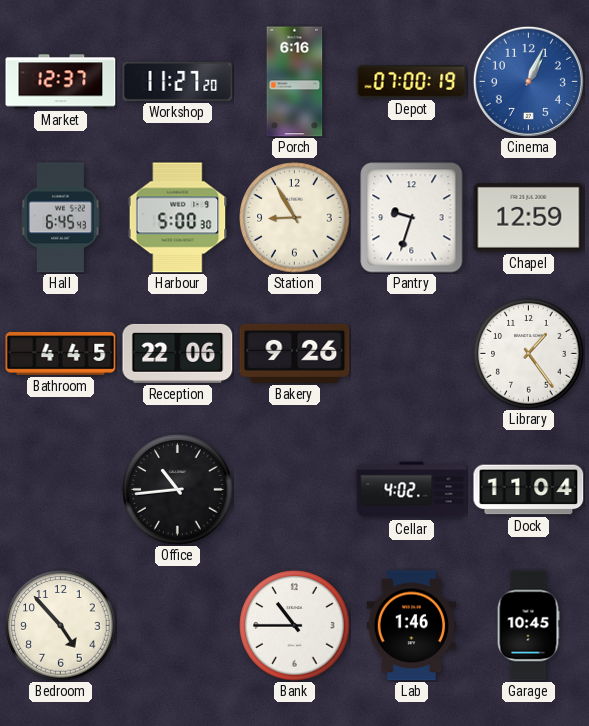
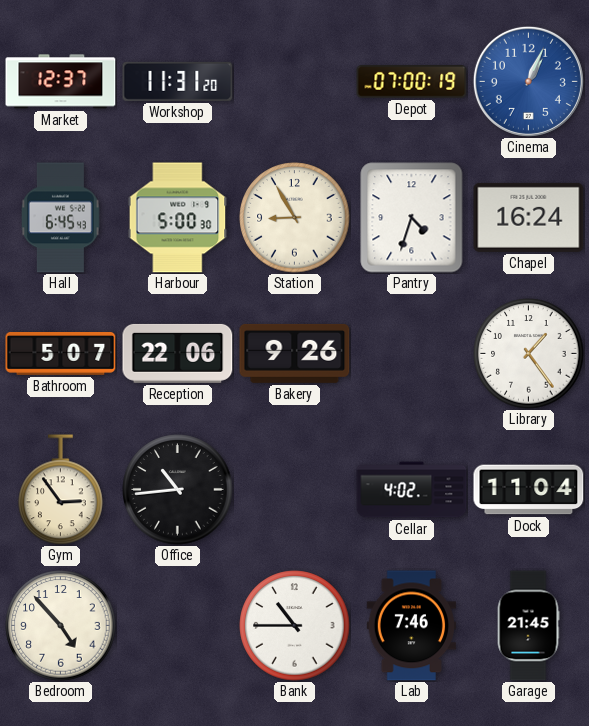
Workshop: 11:27 -> 11:31 (178, 81)
Porch: 6:16 -> none (295, 82)
Pantry: 9:33 -> 4:33 (412, 218)
Chapel: 12:59 -> 16:24 (529, 217)
Bathroom: 4:45 -> 5:07 (61, 354)
Gym: none -> 2:54 (61, 490)
Lab: 1:46 -> 7:46 (411, 626)
Garage: 10:45 -> 21:45 (528, 626)
